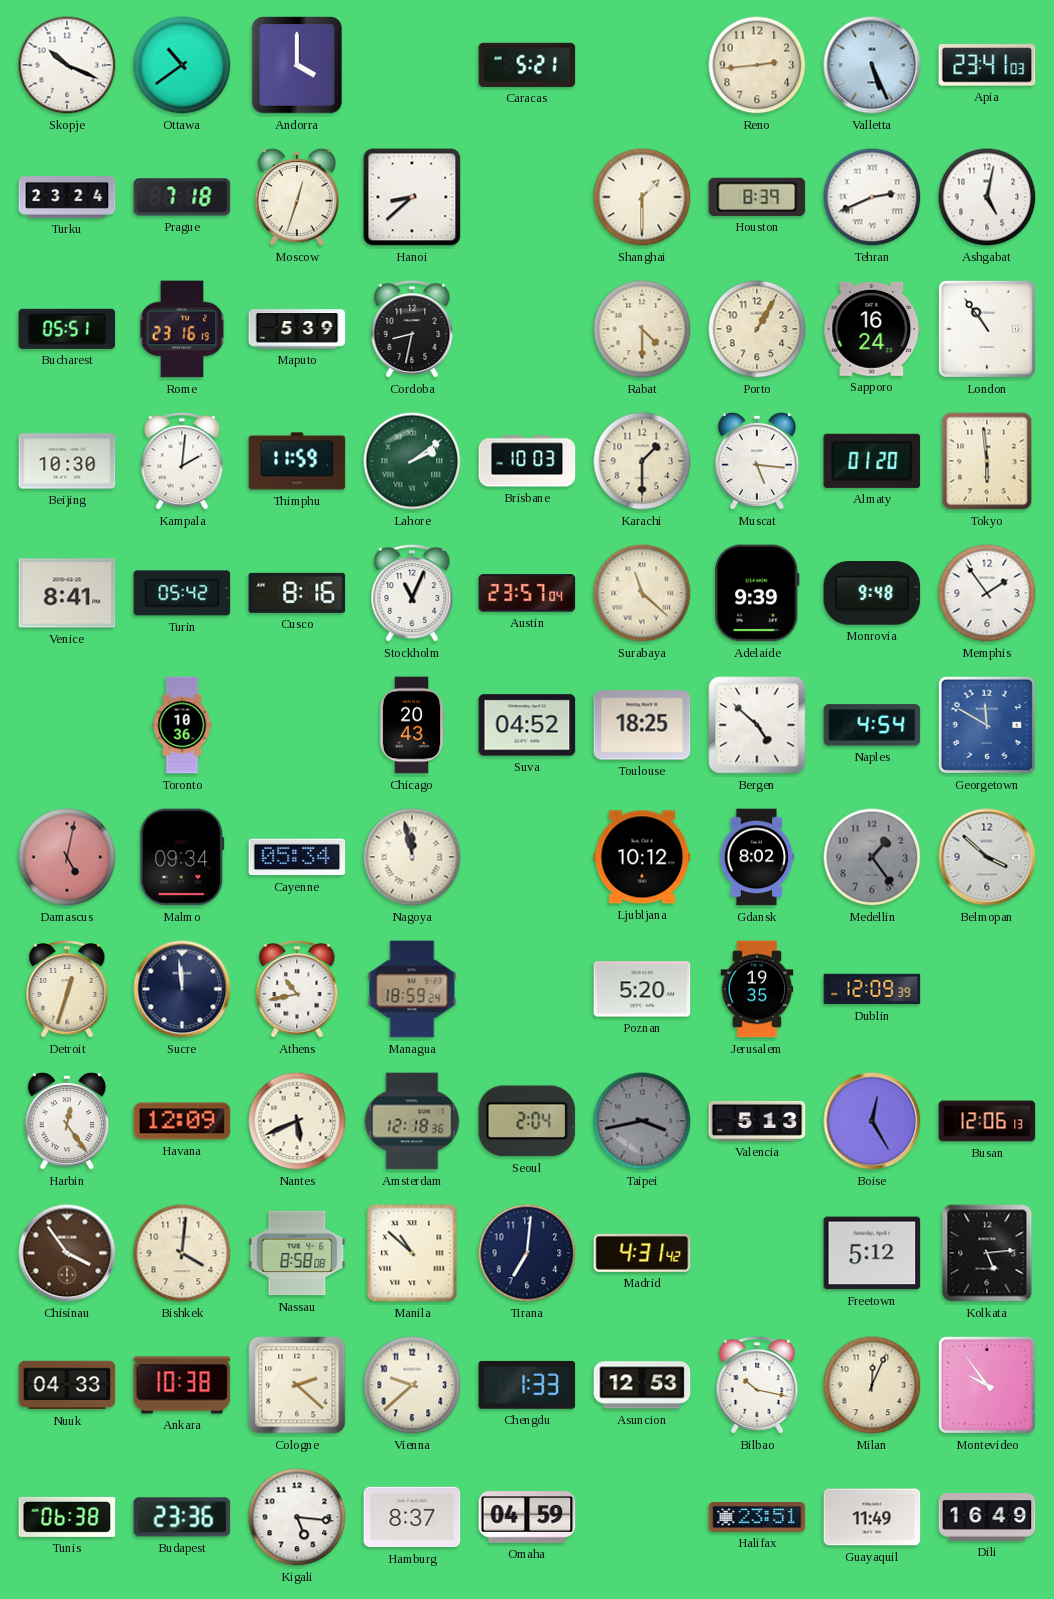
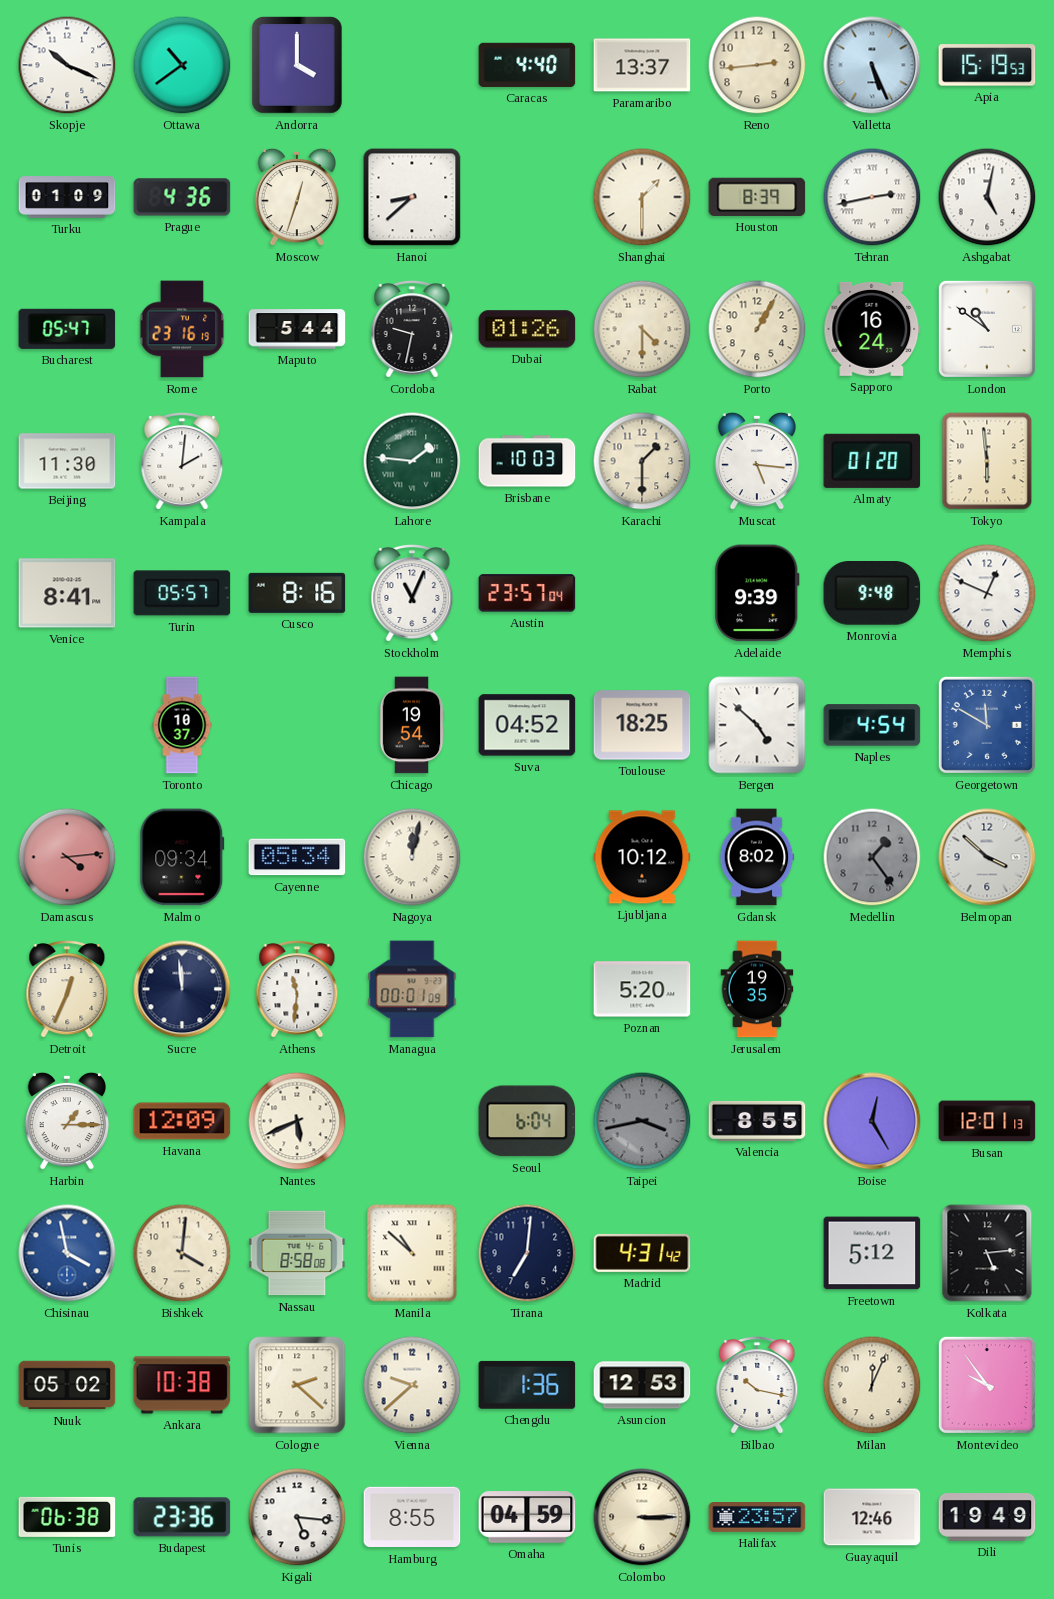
Caracas: 5:21 -> 4:40 (527, 65)
Paramaribo: none -> 13:37 (642, 65)
Apia: 23:41 -> 15:19 (987, 65)
Turku: 23:24 -> 01:09 (67, 197)
Prague: 7:18 -> 4:36 (182, 197)
Tehran: 2:41 -> 2:43 (872, 197)
Bucharest: 05:51 -> 05:47 (67, 329)
Maputo: 5:39 -> 5:44 (297, 329)
Cordoba: 8:32 -> 9:32 (412, 330)
Dubai: none -> 01:26 (527, 329)
London: 10:54 -> 10:51 (987, 329)
Beijing: 10:30 -> 11:30 (67, 461)
Thimphu: 11:59 -> none (297, 461)
Lahore: 2:09 -> 1:46 (412, 461)
Turin: 05:42 -> 05:57 (182, 593)
Surabaya: 11:22 -> none (642, 593)
Memphis: 1:54 -> 12:49 (987, 593)
Toronto: 10:36 -> 10:37 (182, 725)
Chicago: 20:43 -> 19:54 (412, 725)
Damascus: 5:02 -> 4:14 (67, 857)
Nagoya: 11:58 -> 12:02 (412, 857)
Detroit: 12:33 -> 12:34 (67, 990)
Athens: 10:43 -> 11:31 (297, 990)
Managua: 18:59 -> 00:01 (412, 989)
Dublin: 12:09 -> none (872, 989)
Harbin: 12:24 -> 1:15 (66, 1121)
Amsterdam: 12:18 -> none (412, 1121)
Seoul: 2:04 -> 6:04 (527, 1121)
Valencia: 5:13 -> 8:55 (757, 1121)
Busan: 12:06 -> 12:01 (987, 1121)
Chisinau: 3:54 -> 3:58 (67, 1253)
Chisinau dial: brown -> blue (67, 1253)
Nuuk: 04:33 -> 05:02 (67, 1385)
Chengdu: 1:33 -> 1:36 (527, 1385)
Hamburg: 8:37 -> 8:55 (412, 1517)
Colombo: none -> 3:15 (642, 1517)
Halifax: 23:51 -> 23:57 (757, 1518)
Guayaquil: 11:49 -> 12:46 (872, 1517)
Dili: 16:49 -> 19:49 (987, 1518)
